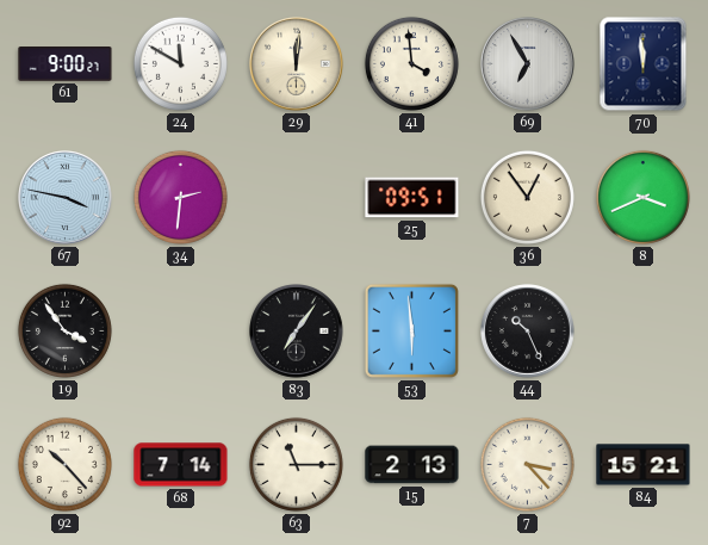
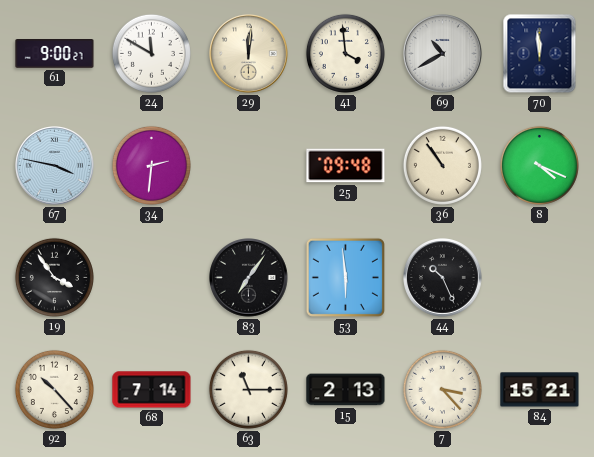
69: 6:55 -> 10:40 (443, 54)
25: 09:51 -> 09:48 (346, 166)
36: 12:54 -> 10:54 (442, 165)
8: 3:41 -> 4:19 (539, 165)
